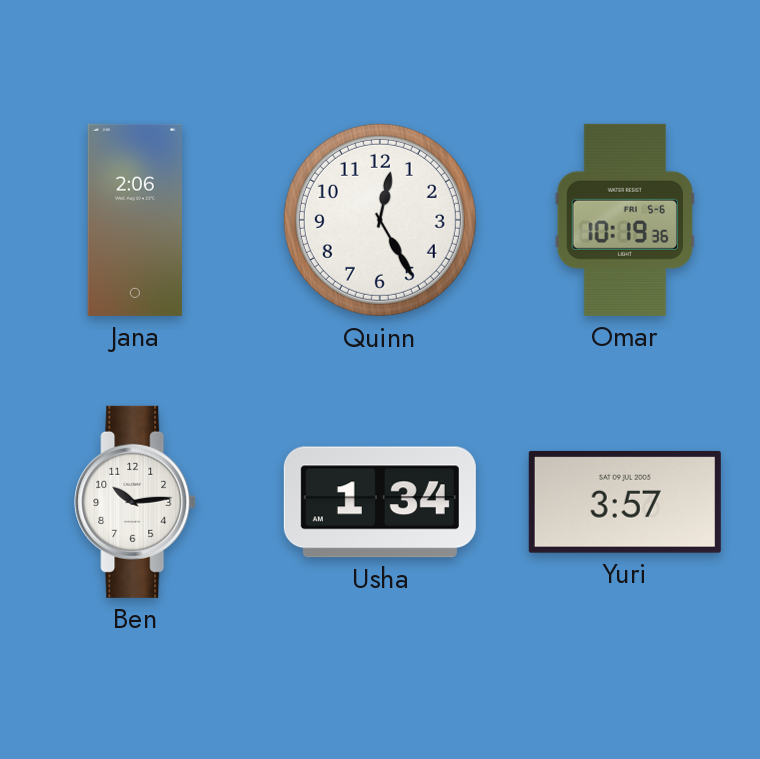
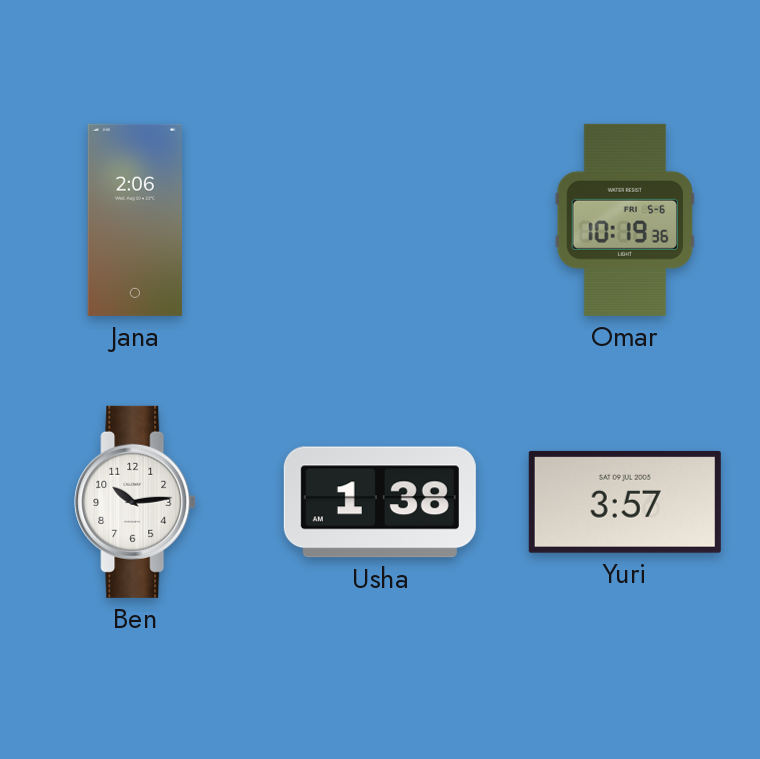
Quinn: 12:25 -> none (380, 220)
Usha: 1:34 -> 1:38 (380, 502)
